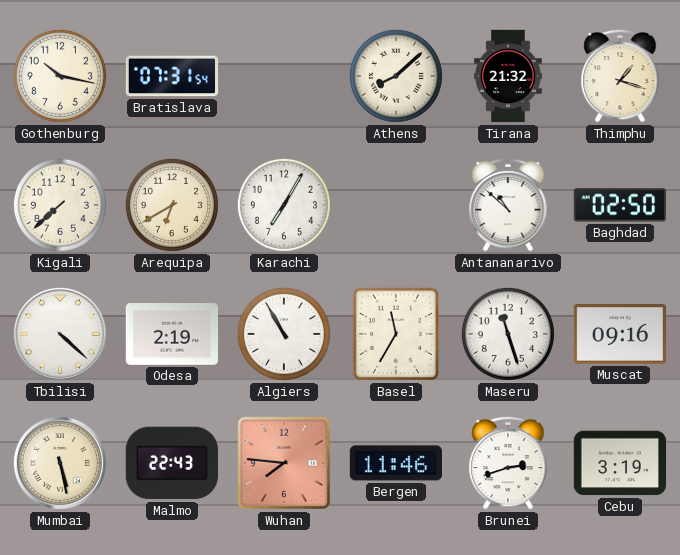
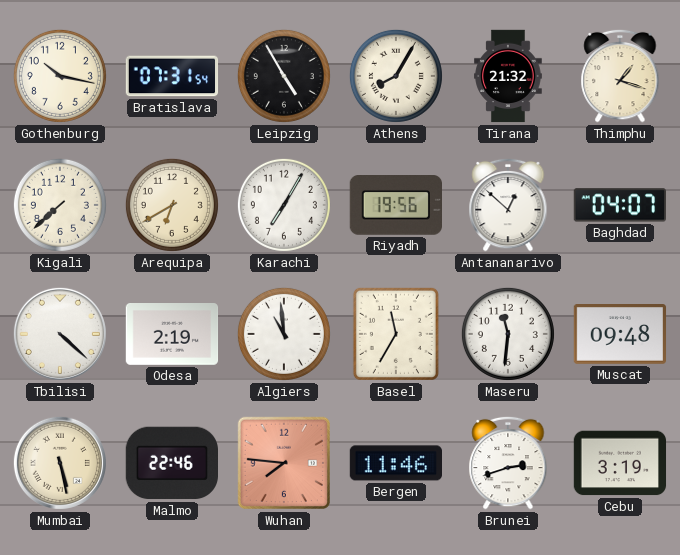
Leipzig: none -> 4:55 (284, 76)
Athens: 8:08 -> 8:05 (396, 76)
Riyadh: none -> 19:56 (395, 206)
Antananarivo: 10:52 -> 12:52 (508, 205)
Baghdad: 02:50 -> 04:07 (619, 205)
Algiers: 10:55 -> 10:59 (284, 334)
Maseru: 11:27 -> 11:31 (508, 334)
Muscat: 09:16 -> 09:48 (620, 335)
Malmo: 22:43 -> 22:46 (171, 463)
